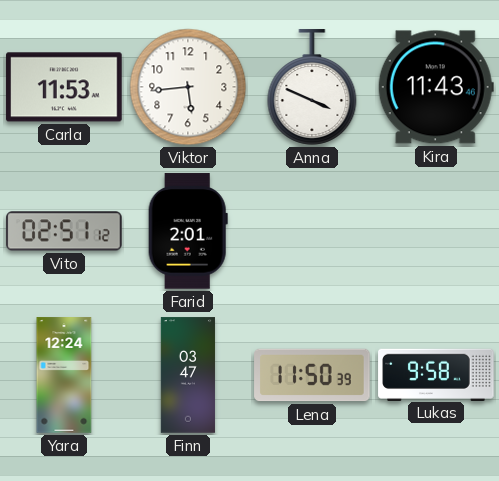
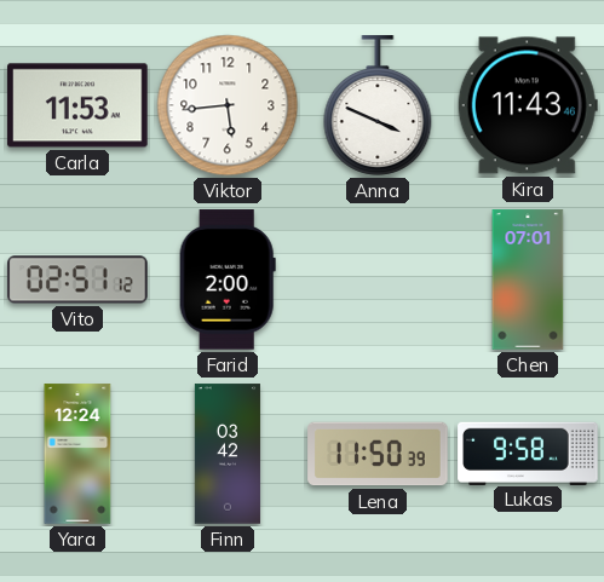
Farid: 2:01 -> 2:00 (228, 280)
Chen: none -> 07:01 (528, 280)
Finn: 03:47 -> 03:42 (228, 454)
